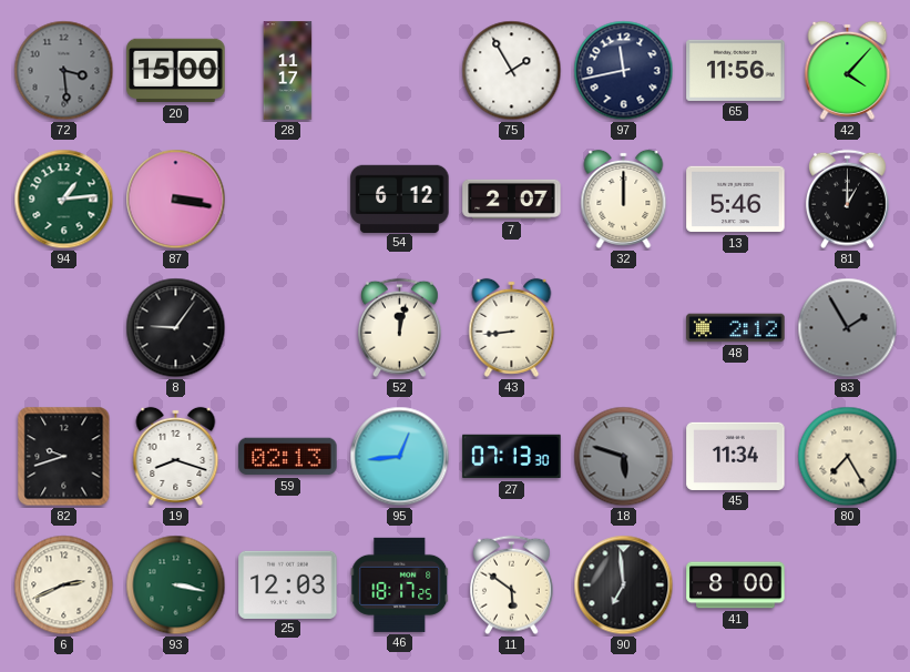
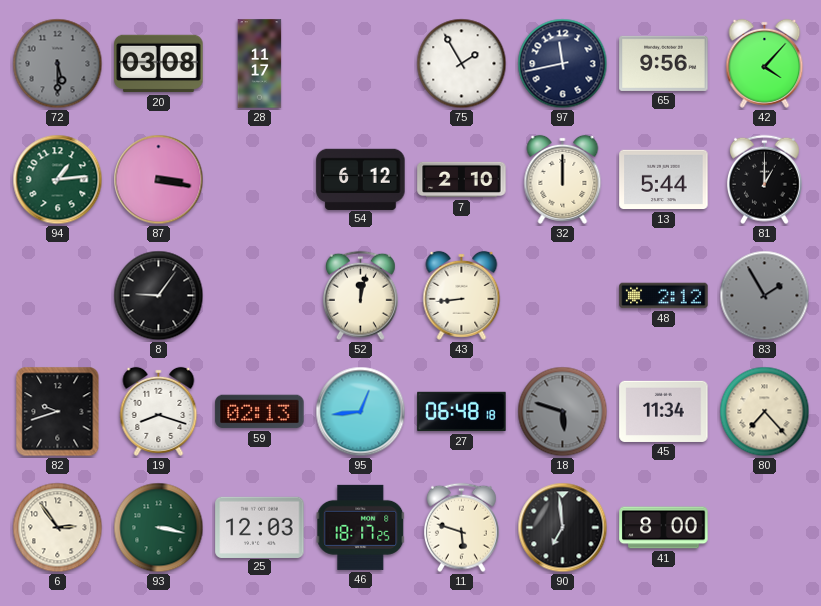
72: 3:29 -> 5:30 (58, 64)
20: 15:00 -> 03:08 (159, 64)
65: 11:56 -> 9:56 (664, 63)
7: 2:07 -> 2:10 (462, 180)
13: 5:46 -> 5:44 (664, 180)
27: 07:13 -> 06:48 (462, 412)
80: 7:25 -> 7:23 (765, 412)
6: 2:41 -> 2:54 (58, 528)
11: 5:51 -> 5:48 (461, 528)
